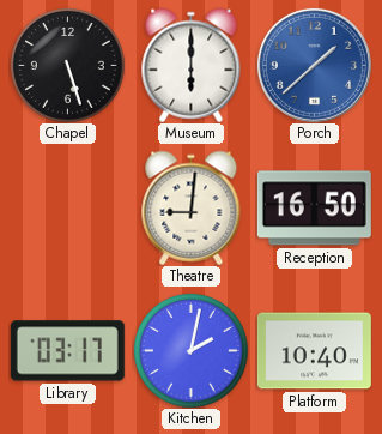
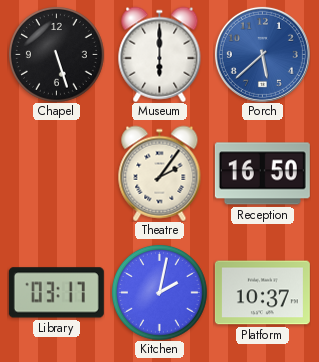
Porch: 1:38 -> 5:38 (262, 54)
Theatre: 9:01 -> 2:06 (160, 173)
Platform: 10:40 -> 10:37 (262, 293)
